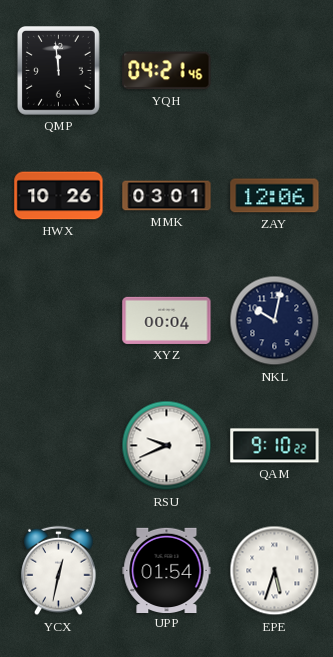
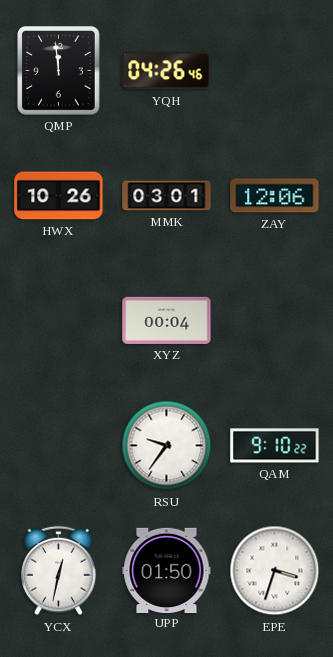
YQH: 04:21 -> 04:26 (167, 71)
NKL: 10:02 -> none (275, 321)
RSU: 9:41 -> 9:36 (167, 446)
UPP: 01:54 -> 01:50 (167, 570)
EPE: 5:33 -> 3:33 (275, 571)
